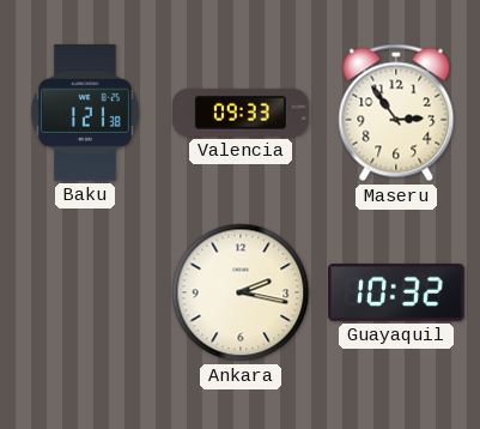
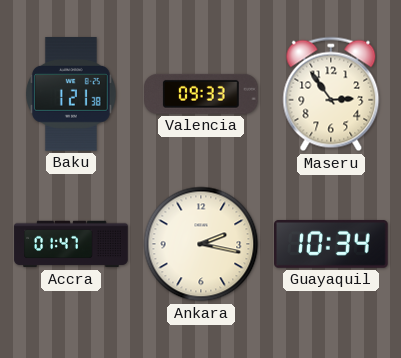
Accra: none -> 01:47 (71, 244)
Guayaquil: 10:32 -> 10:34 (332, 244)
